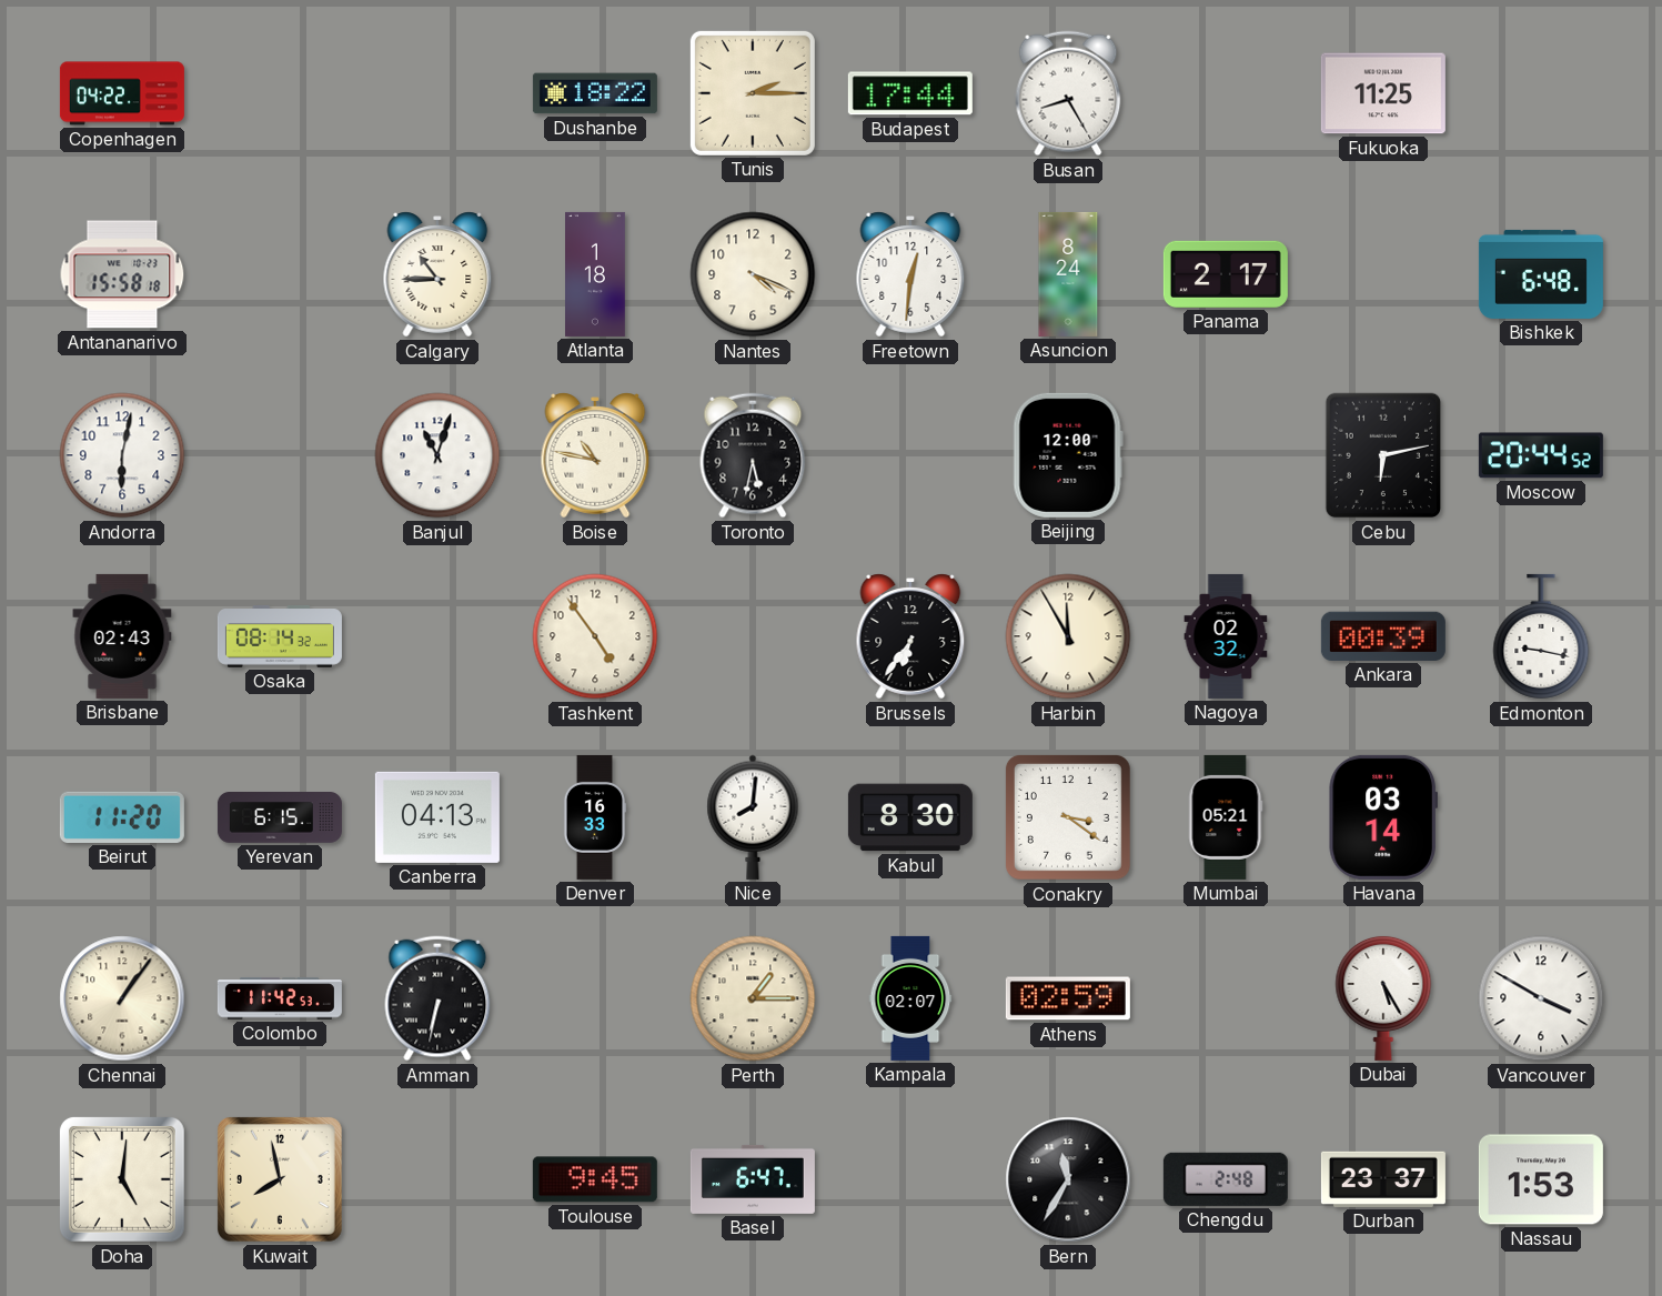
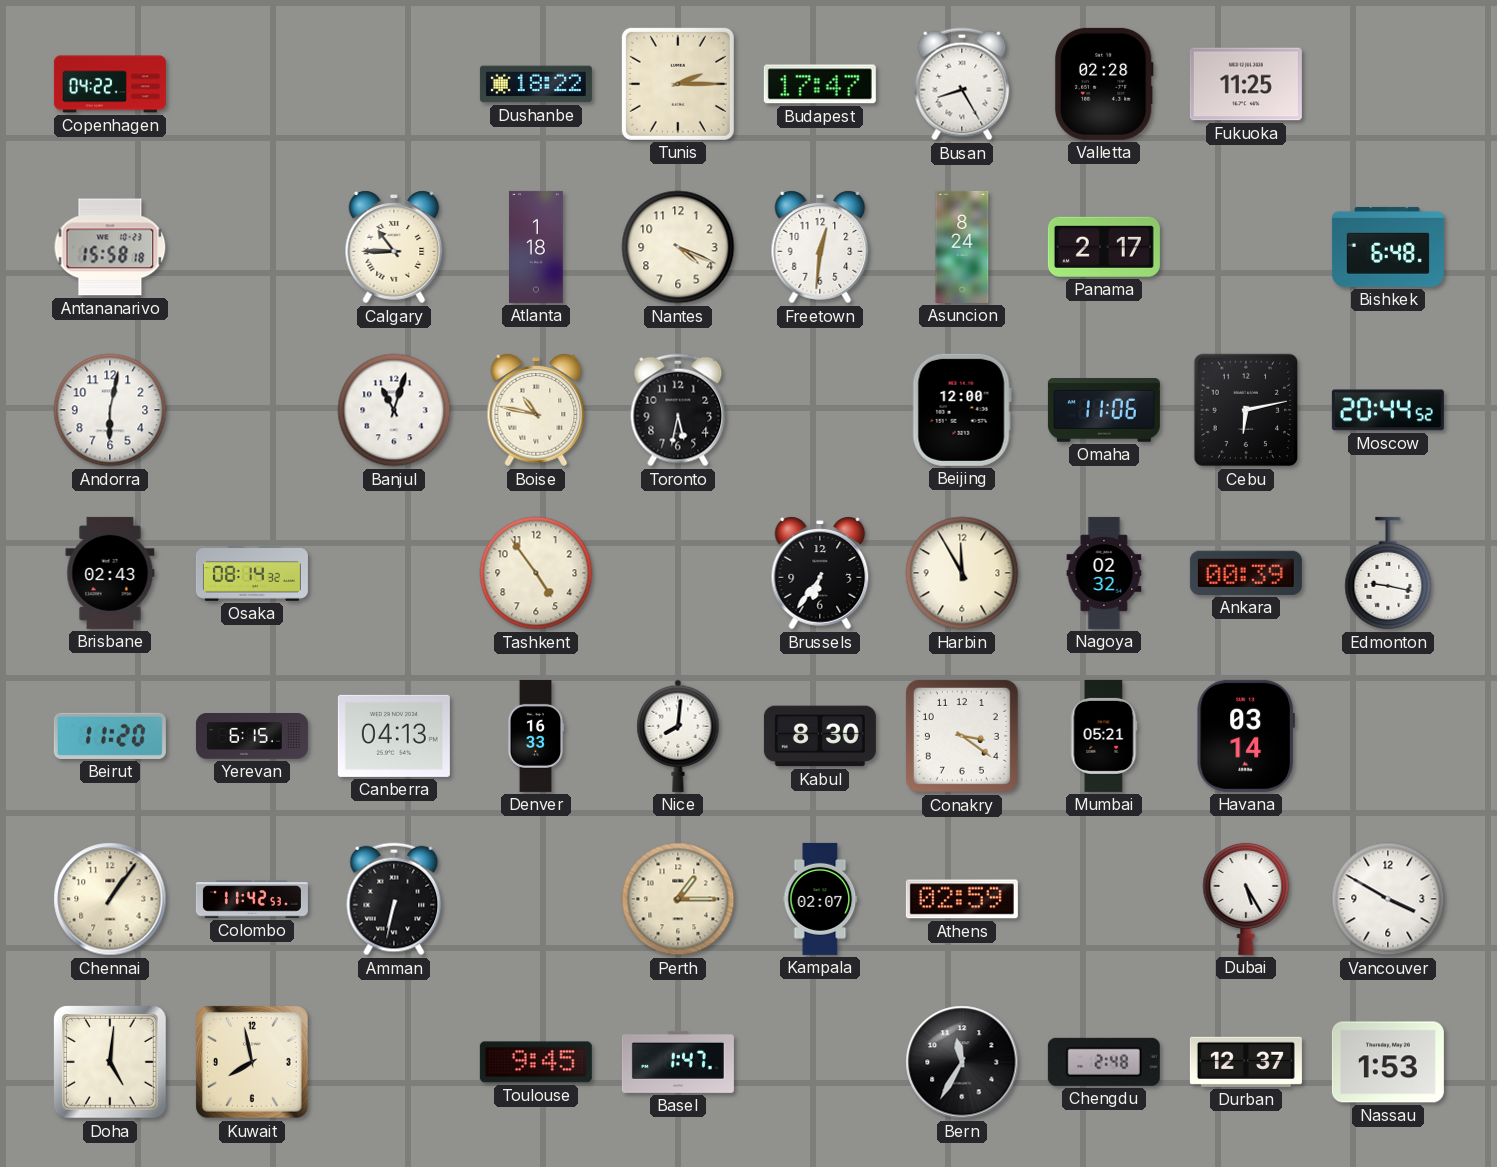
Budapest: 17:44 -> 17:47 (820, 84)
Valletta: none -> 02:28 (1104, 84)
Omaha: none -> 11:06 (1104, 410)
Basel: 6:47 -> 1:47 (678, 1062)
Durban: 23:37 -> 12:37 (1246, 1062)
